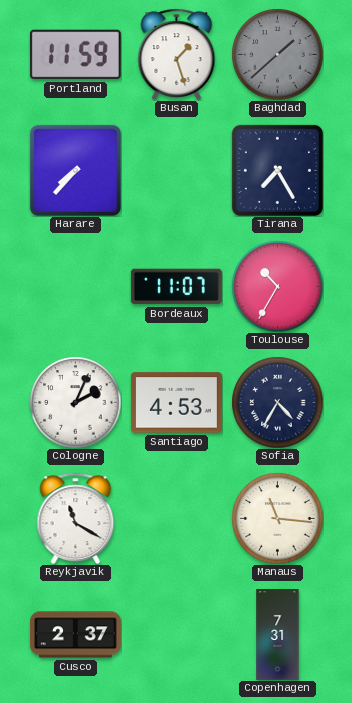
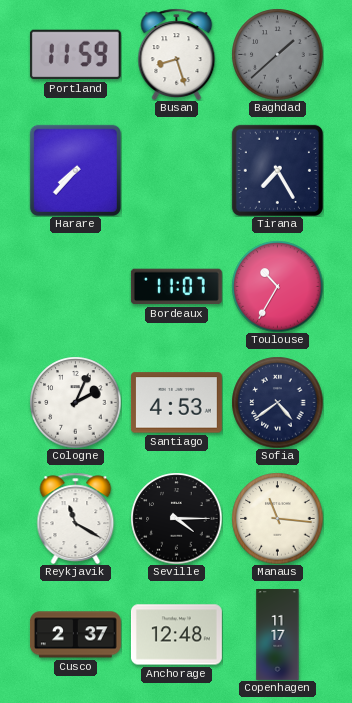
Busan: 1:27 -> 8:27 (177, 54)
Sofia: 4:35 -> 4:39 (277, 402)
Seville: none -> 4:15 (176, 518)
Anchorage: none -> 12:48 (176, 635)
Copenhagen: 7:31 -> 11:17 (278, 635)
